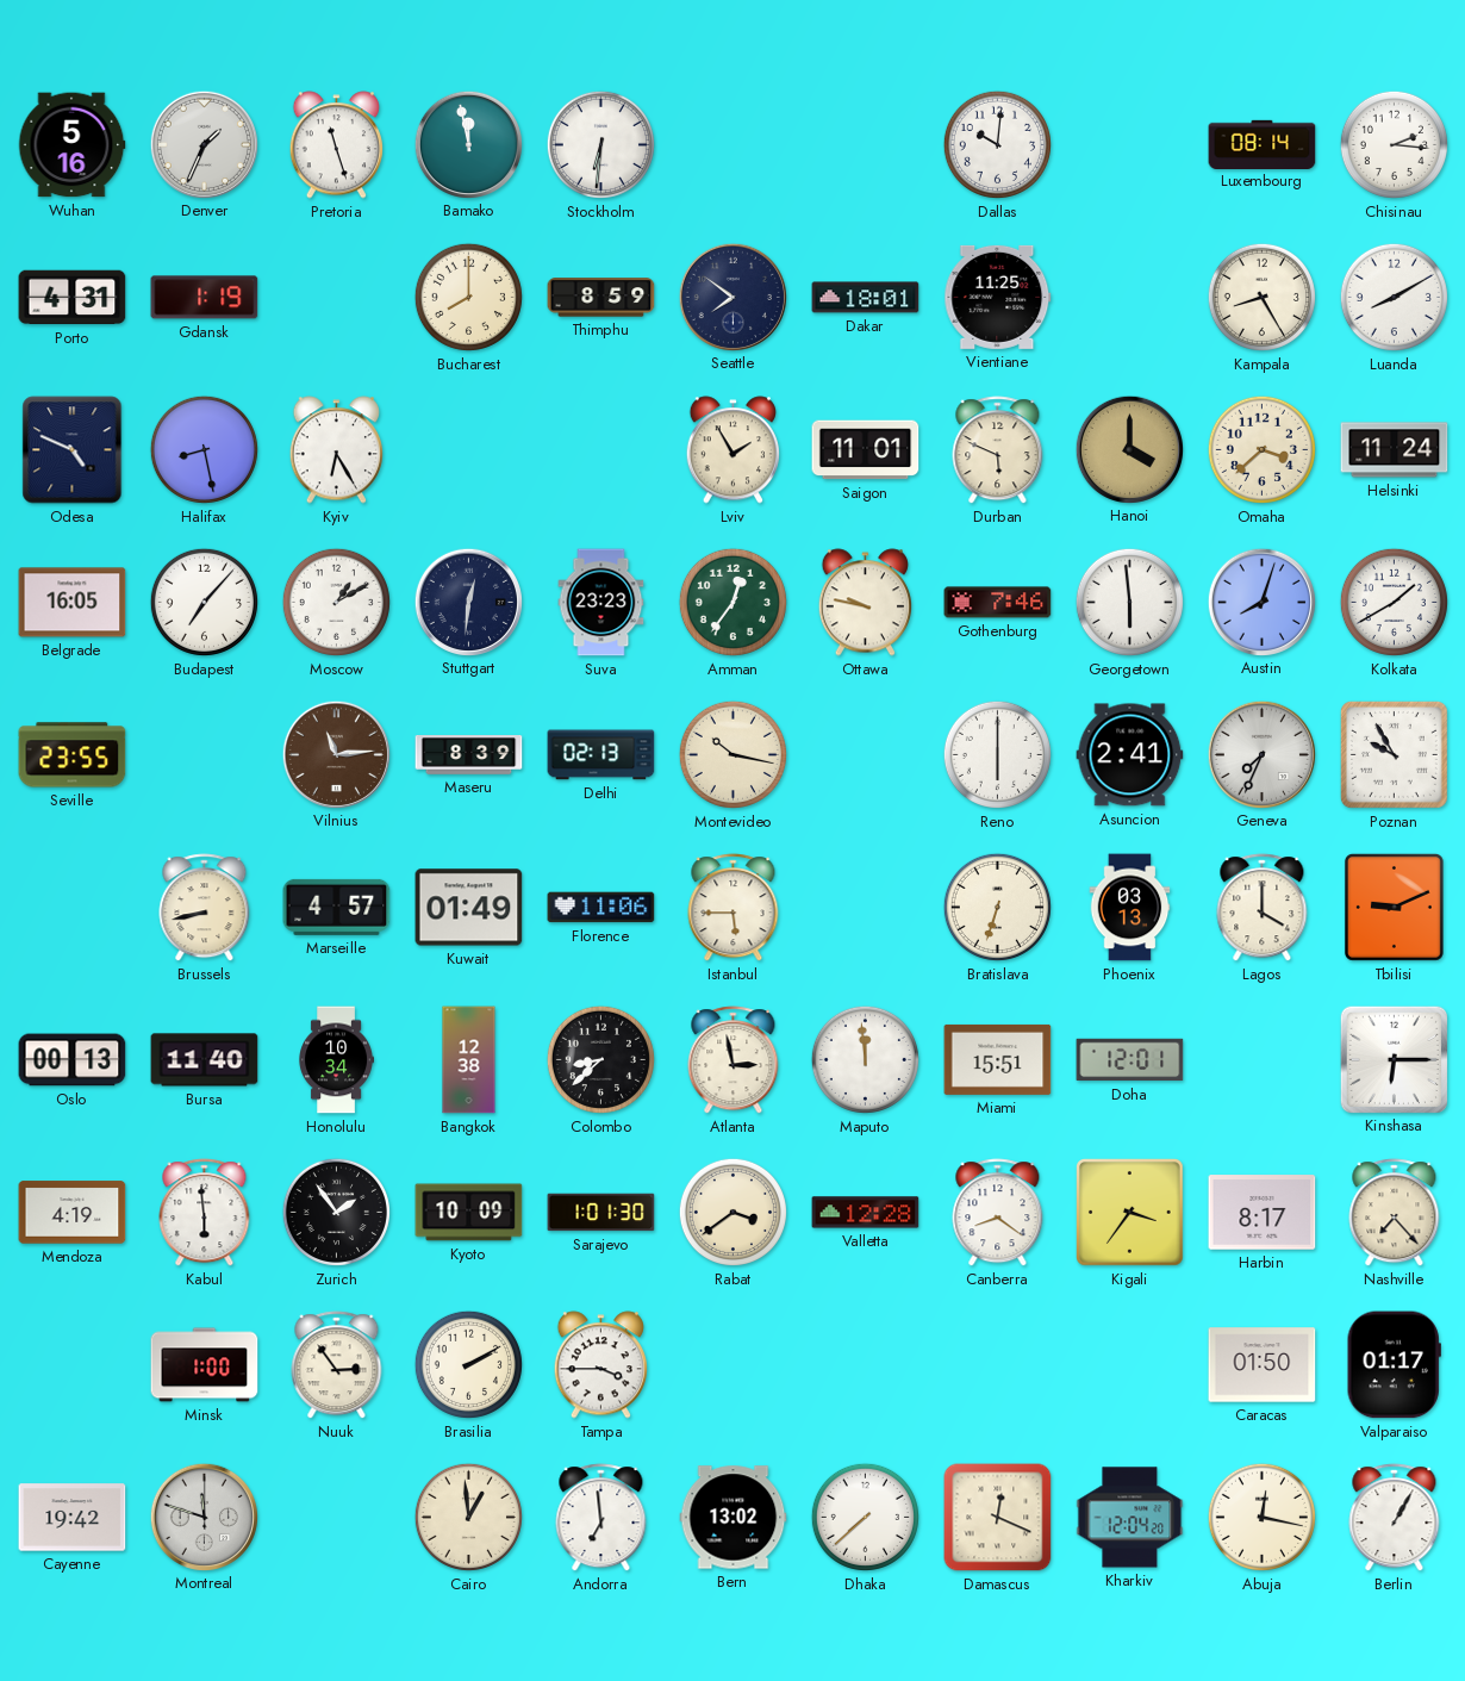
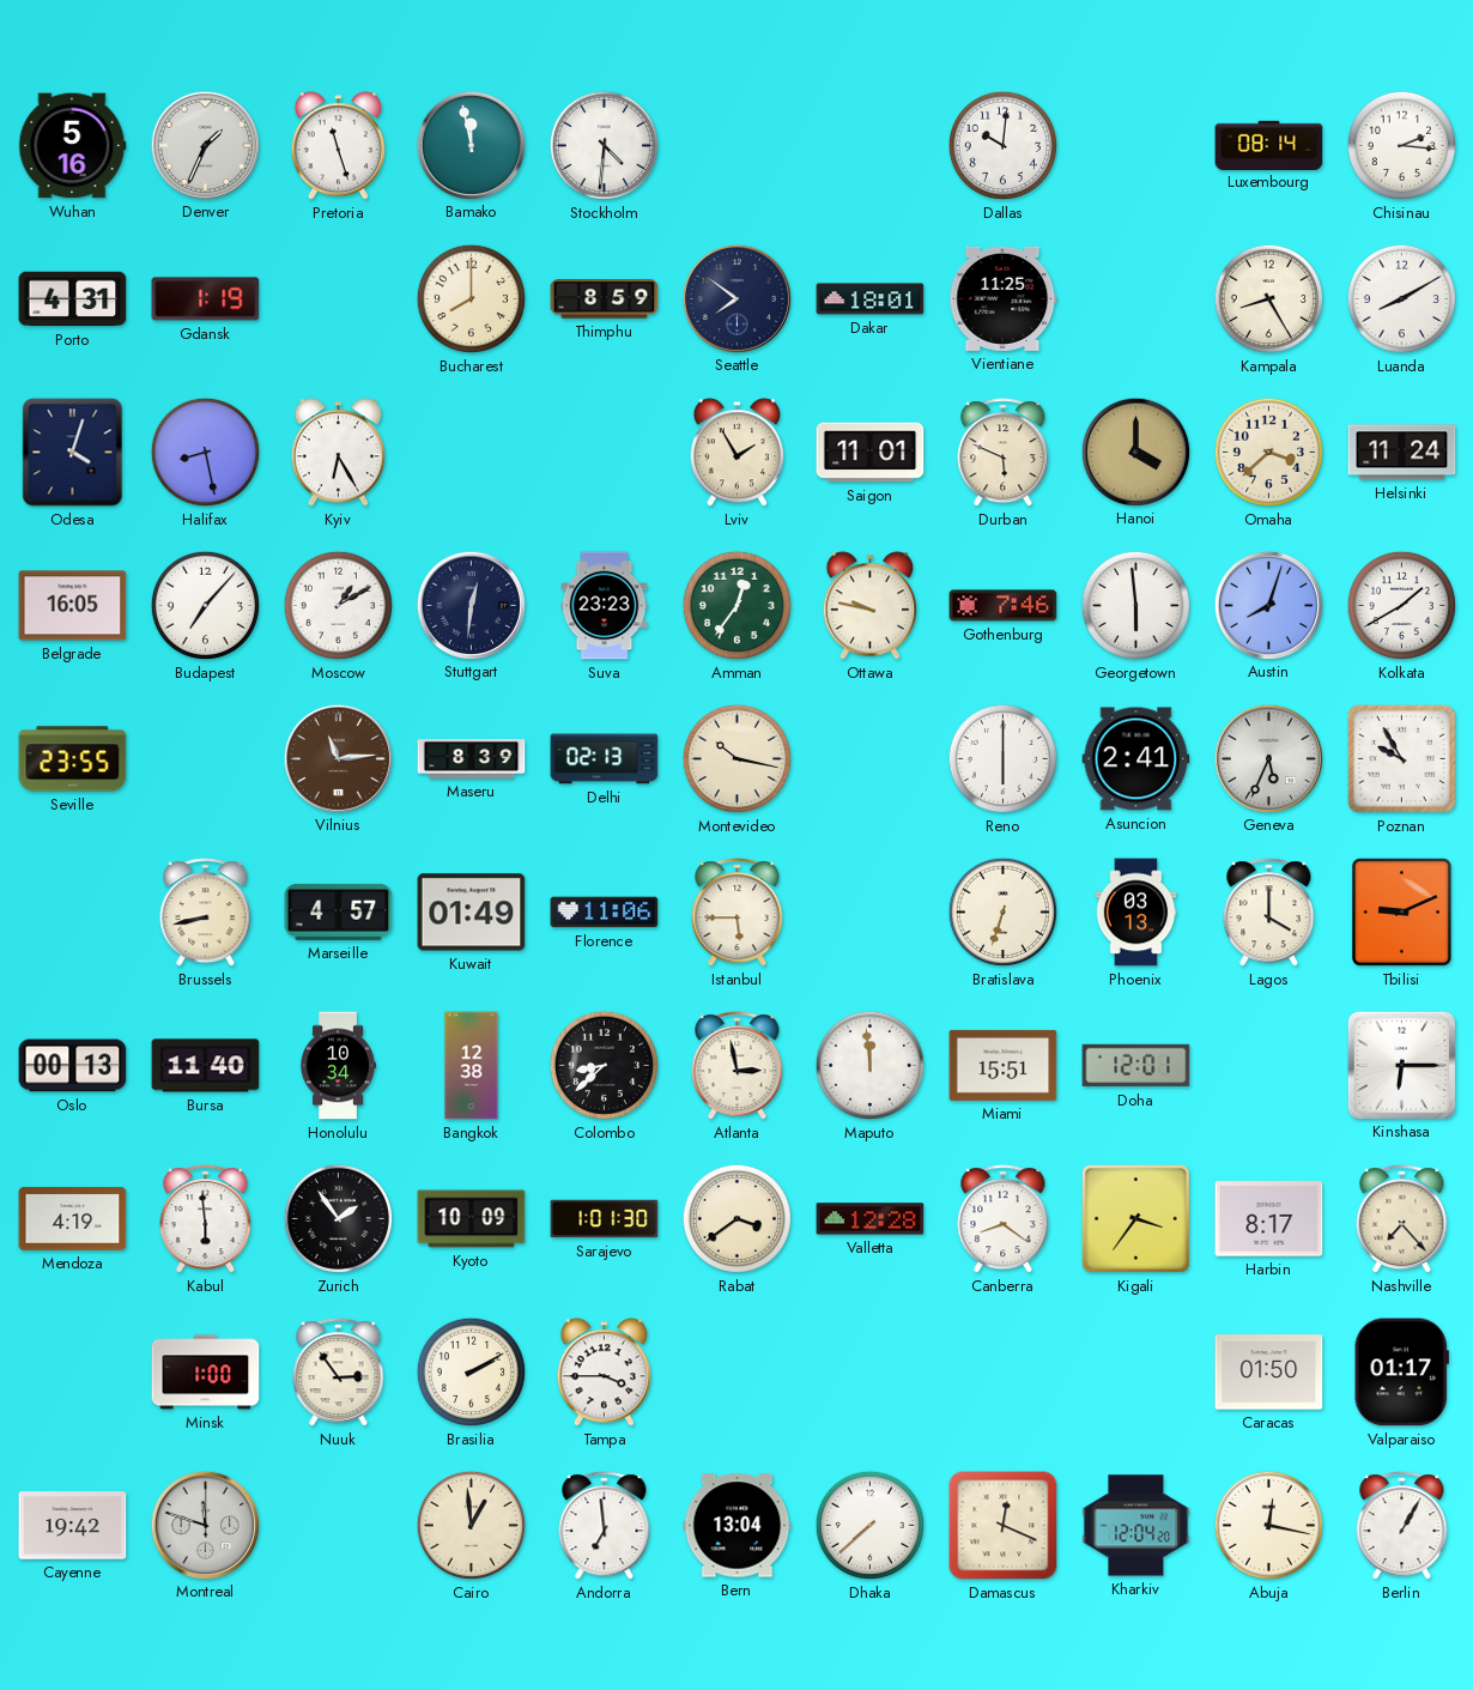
Stockholm: 6:31 -> 4:31 (604, 145)
Odesa: 4:49 -> 4:03 (73, 453)
Geneva: 7:34 -> 5:34 (1268, 758)
Bern: 13:02 -> 13:04 (738, 1526)
